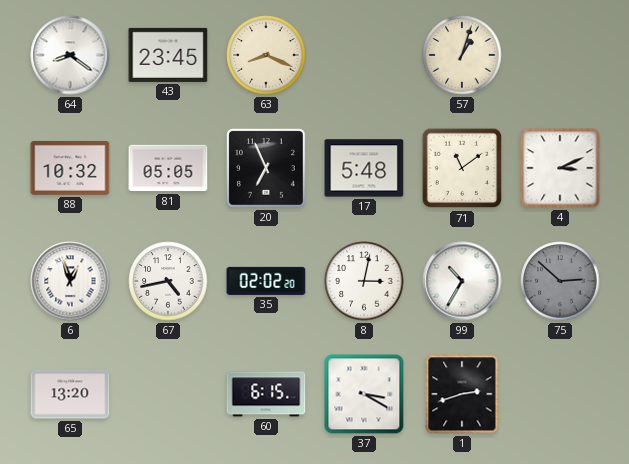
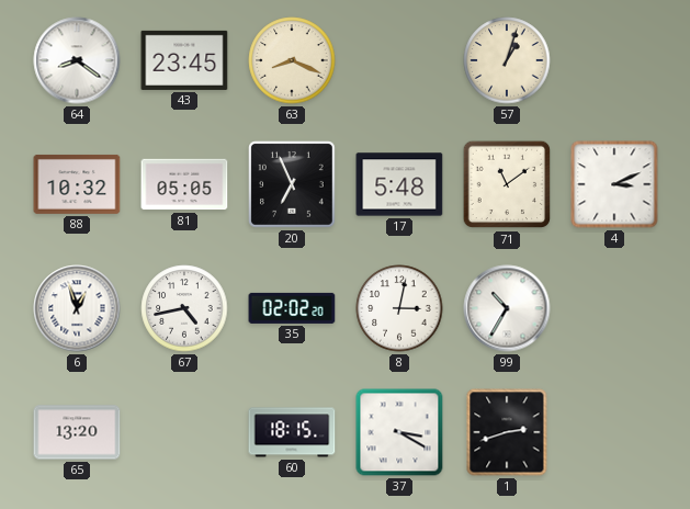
75: 2:52 -> none (560, 281)
60: 6:15 -> 18:15 (292, 432)
